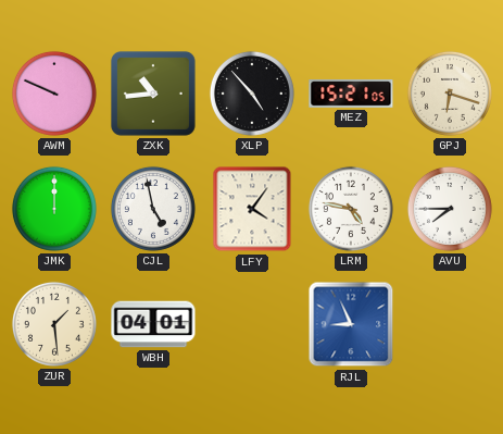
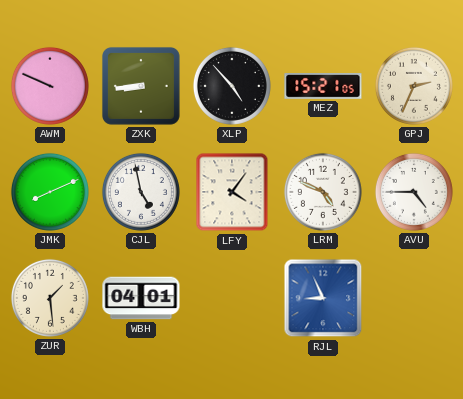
ZXK: 10:44 -> 8:44 (141, 86)
GPJ: 6:18 -> 2:34 (414, 86)
JMK: 12:00 -> 8:11 (50, 192)
LRM: 4:47 -> 4:49 (323, 192)
AVU: 7:45 -> 4:45 (414, 192)
